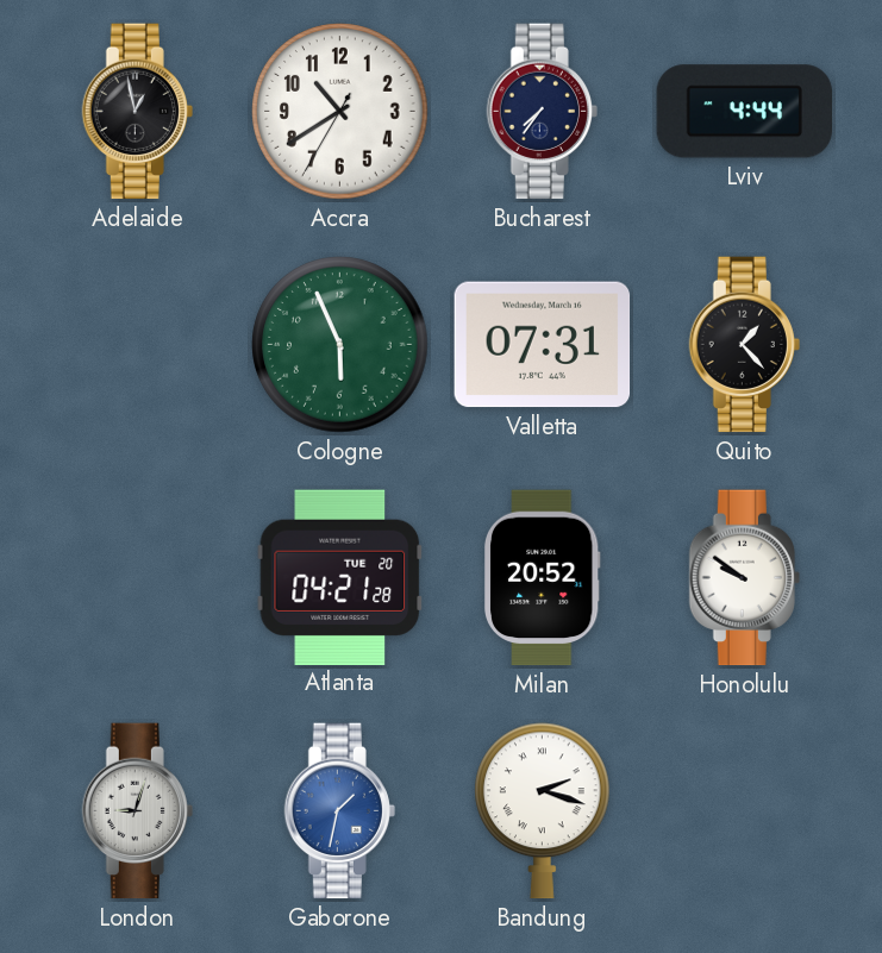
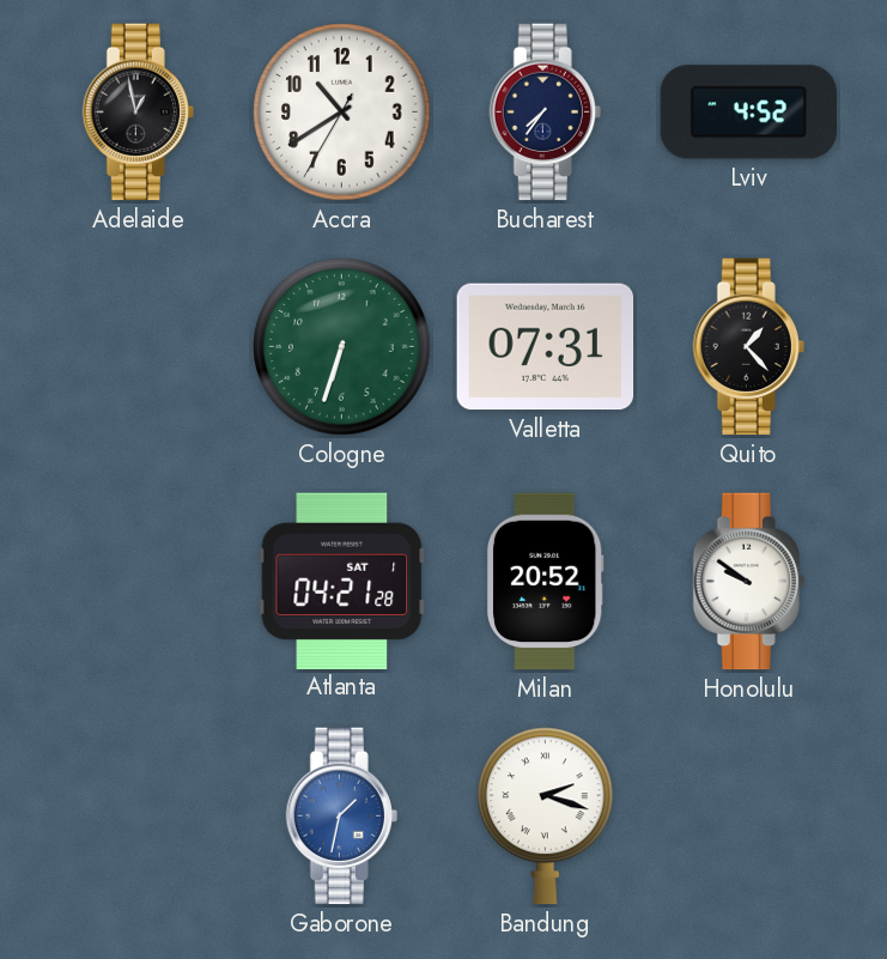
Lviv: 4:44 -> 4:52 (749, 113)
Cologne: 5:56 -> 6:33 (342, 347)
Atlanta date: TUE 20 -> SAT 1 (342, 581)
London: 9:03 -> none (137, 811)
